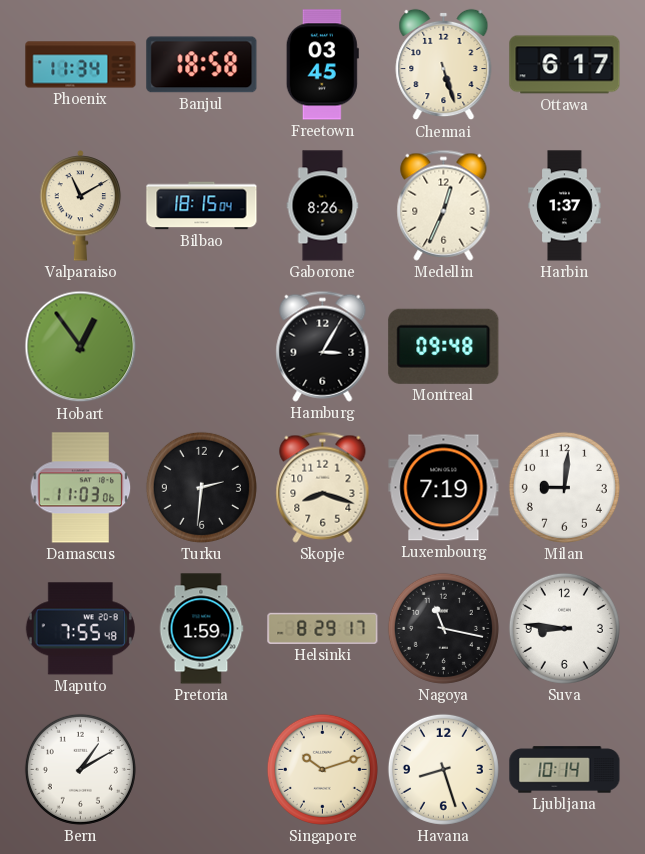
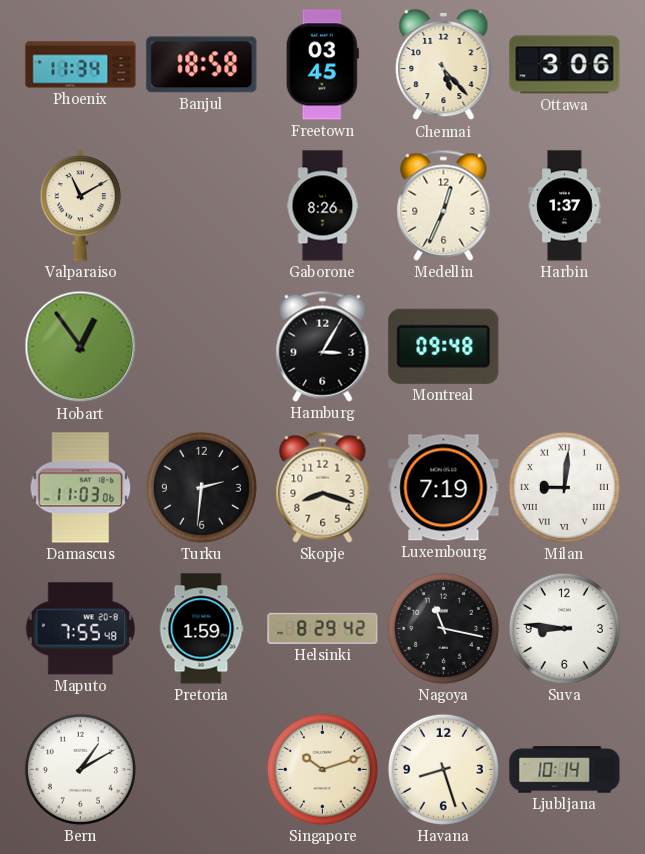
Chennai: 5:27 -> 5:23 (444, 65)
Ottawa: 6:17 -> 3:06 (565, 65)
Bilbao: 18:15 -> none (202, 206)
Milan numerals: Arabic -> Roman (564, 487)
Helsinki: 8:29:17 -> 8:29:42 (323, 628)
